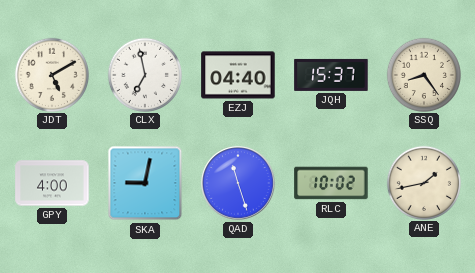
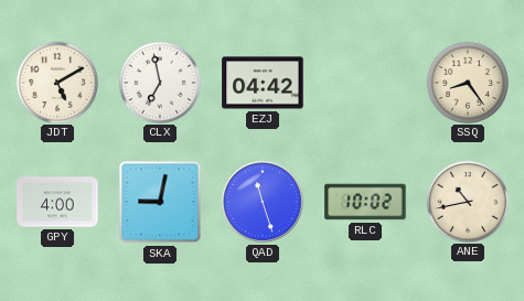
EZJ: 04:40 -> 04:42 (263, 83)
JQH: 15:37 -> none (331, 75)
ANE: 1:43 -> 10:43 (467, 201)
